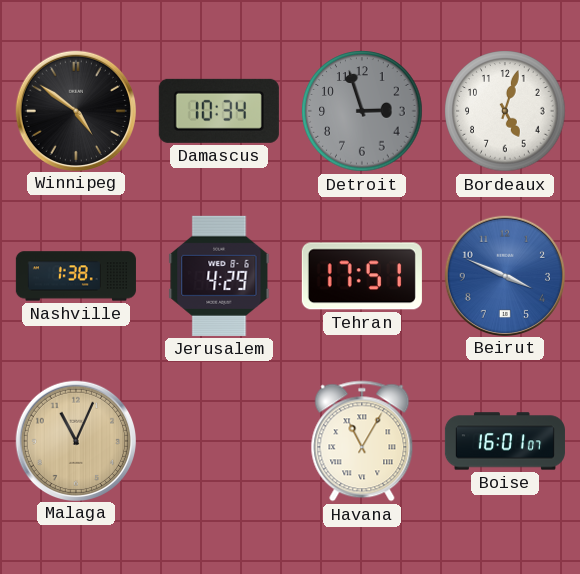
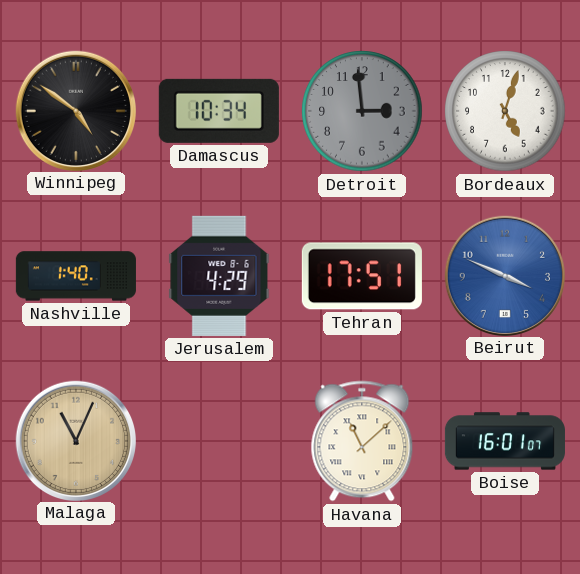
Detroit: 2:57 -> 2:59 (362, 111)
Nashville: 1:38 -> 1:40 (76, 276)
Havana: 11:05 -> 11:08 (362, 441)
